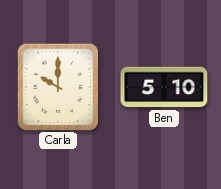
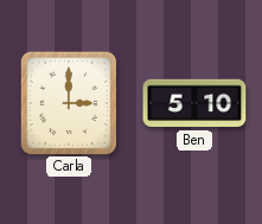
Carla: 10:00 -> 3:00 (68, 102)
